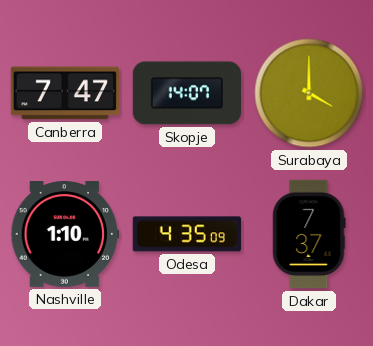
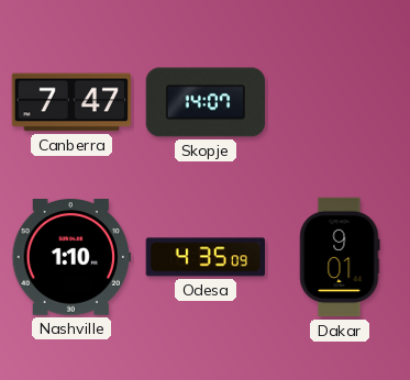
Surabaya: 4:00 -> none (309, 93)
Dakar: 7:37 -> 9:01 (340, 257)
